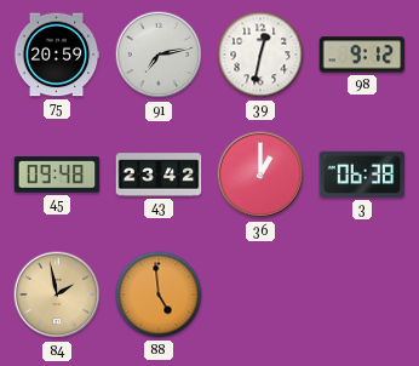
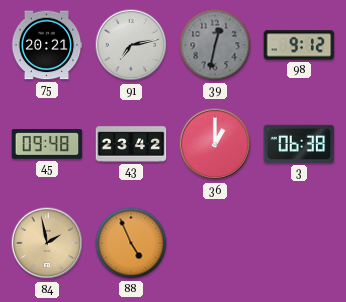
75: 20:59 -> 20:21 (47, 45)
39 dial: white -> grey (215, 45)
88: 4:59 -> 4:56 (131, 243)
